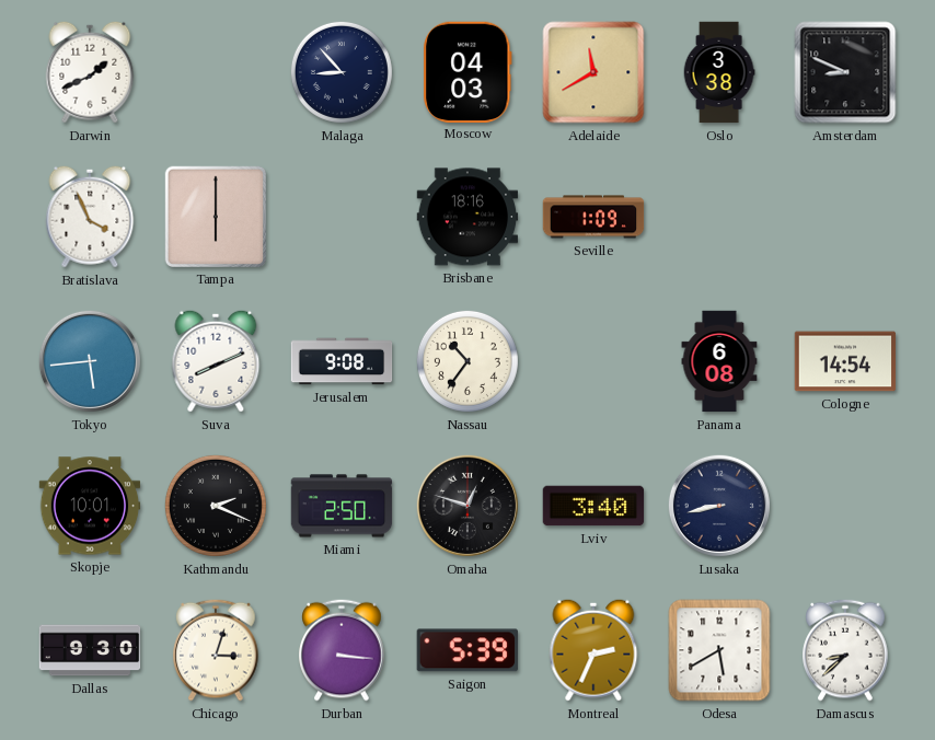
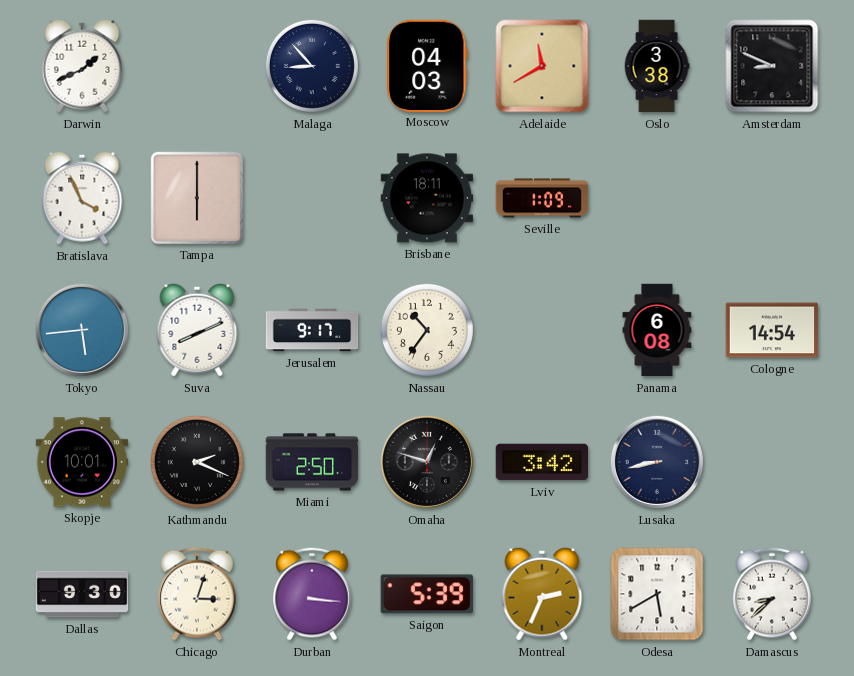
Brisbane: 18:16 -> 18:11 (427, 198)
Jerusalem: 9:08 -> 9:17 (312, 330)
Lviv: 3:40 -> 3:42 (542, 462)
